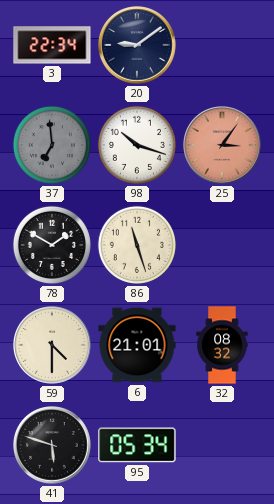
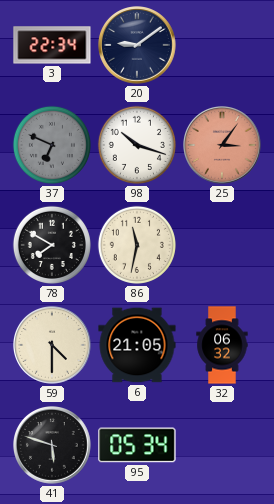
37: 6:59 -> 6:49 (52, 145)
78: 1:50 -> 7:50 (52, 245)
86: 11:27 -> 11:32 (137, 245)
6: 21:01 -> 21:05 (137, 345)
32: 08:32 -> 06:32 (222, 345)
